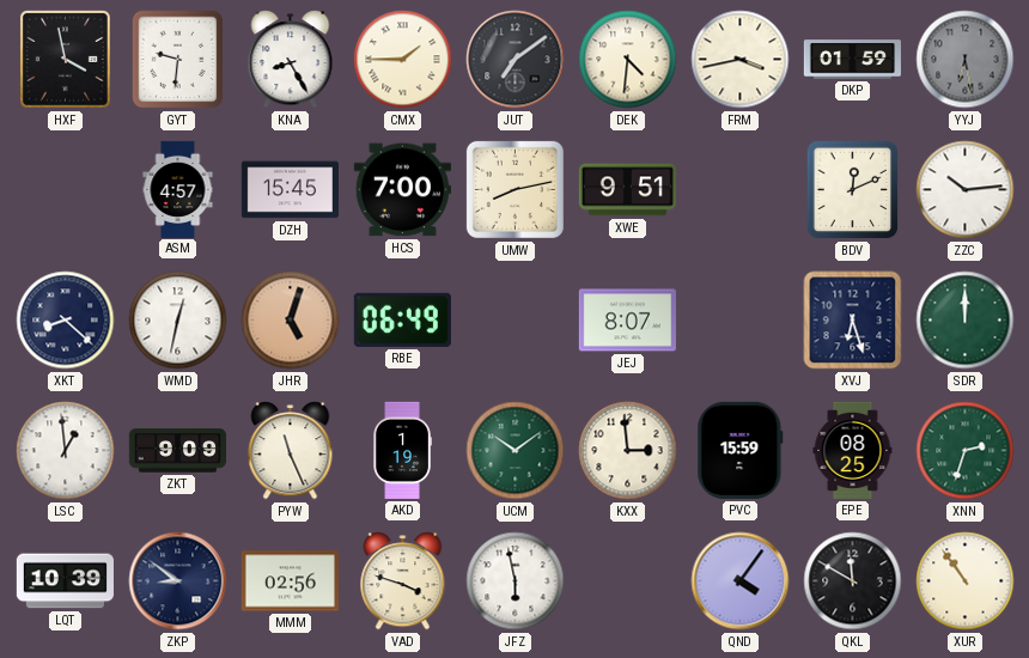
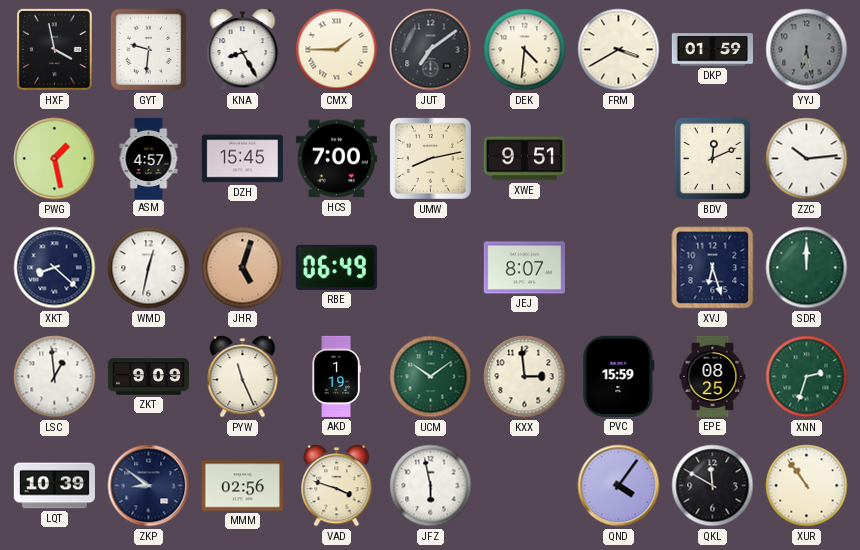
FRM: 3:43 -> 3:40 (619, 50)
PWG: none -> 1:28 (55, 159)
